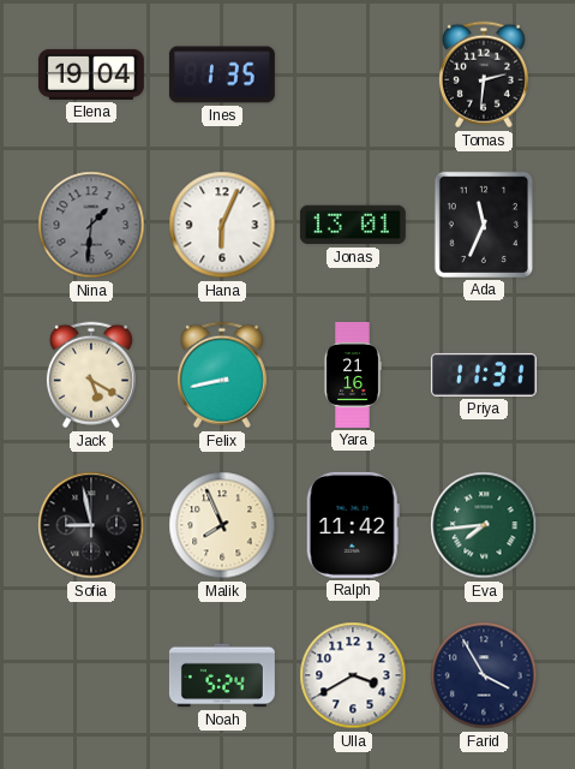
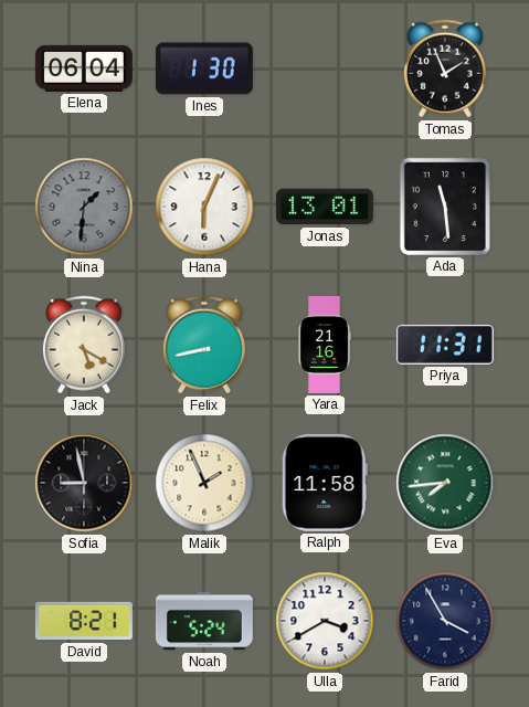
Elena: 19:04 -> 06:04 (84, 68)
Ines: 1:35 -> 1:30 (204, 68)
Tomas: 2:31 -> 1:56 (445, 68)
Ada: 11:34 -> 11:29 (445, 207)
Malik: 7:56 -> 1:56 (204, 483)
Ralph: 11:42 -> 11:58 (325, 483)
David: none -> 8:21 (84, 621)
